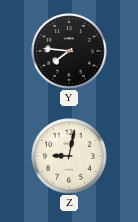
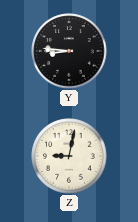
Y: 7:46 -> 8:46 (69, 51)
